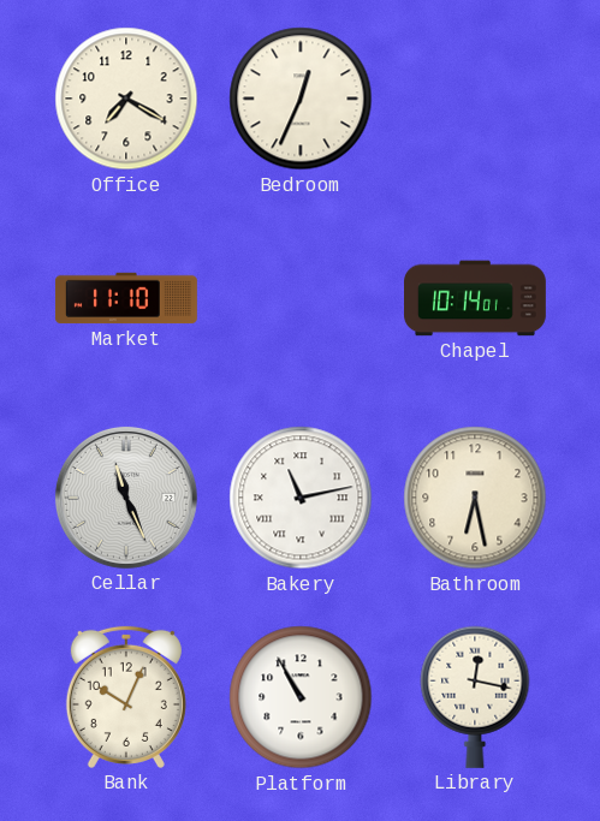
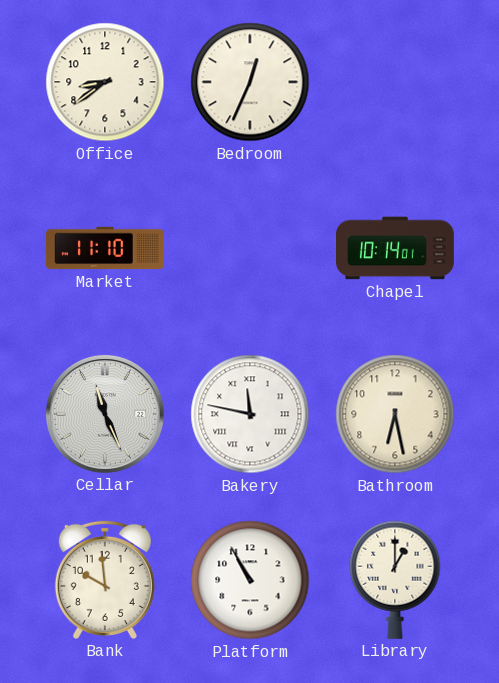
Office: 7:20 -> 8:39 (105, 82)
Bakery: 11:13 -> 11:47 (250, 414)
Bank: 10:04 -> 9:59 (105, 580)
Library: 12:17 -> 1:00 (395, 580)
